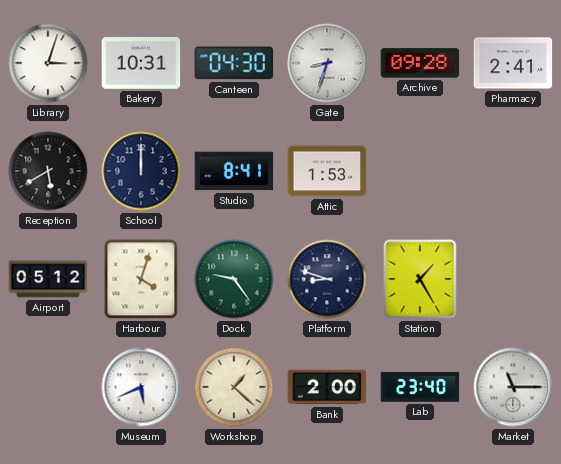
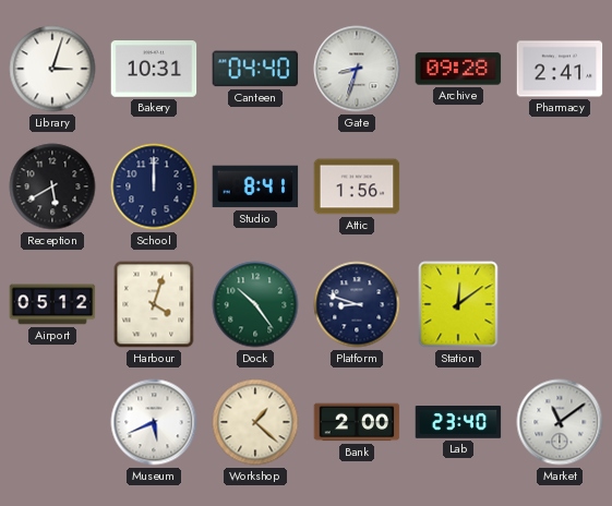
Canteen: 04:30 -> 04:40 (255, 69)
Attic: 1:53 -> 1:56 (357, 186)
Dock: 9:24 -> 10:24 (255, 304)
Station: 1:25 -> 12:09 (458, 304)
Market: 11:15 -> 11:09 (560, 422)
